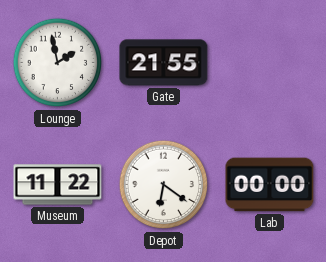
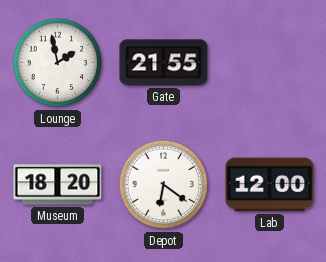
Museum: 11:22 -> 18:20 (58, 185)
Lab: 00:00 -> 12:00 (270, 185)
